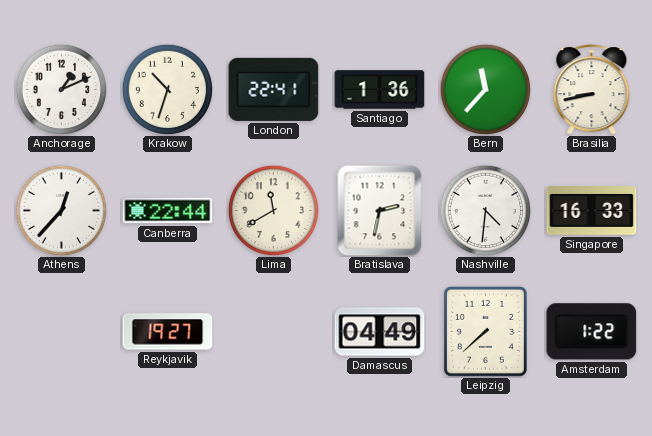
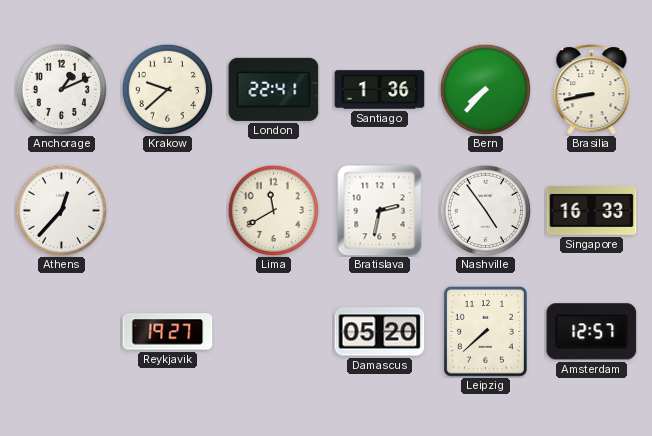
Krakow: 10:33 -> 9:38 (167, 89)
Bern: 11:37 -> 7:37 (485, 89)
Canberra: 22:44 -> none (168, 211)
Nashville: 4:31 -> 4:54 (485, 210)
Damascus: 04:49 -> 05:20 (380, 332)
Amsterdam: 1:22 -> 12:57 (592, 332)
